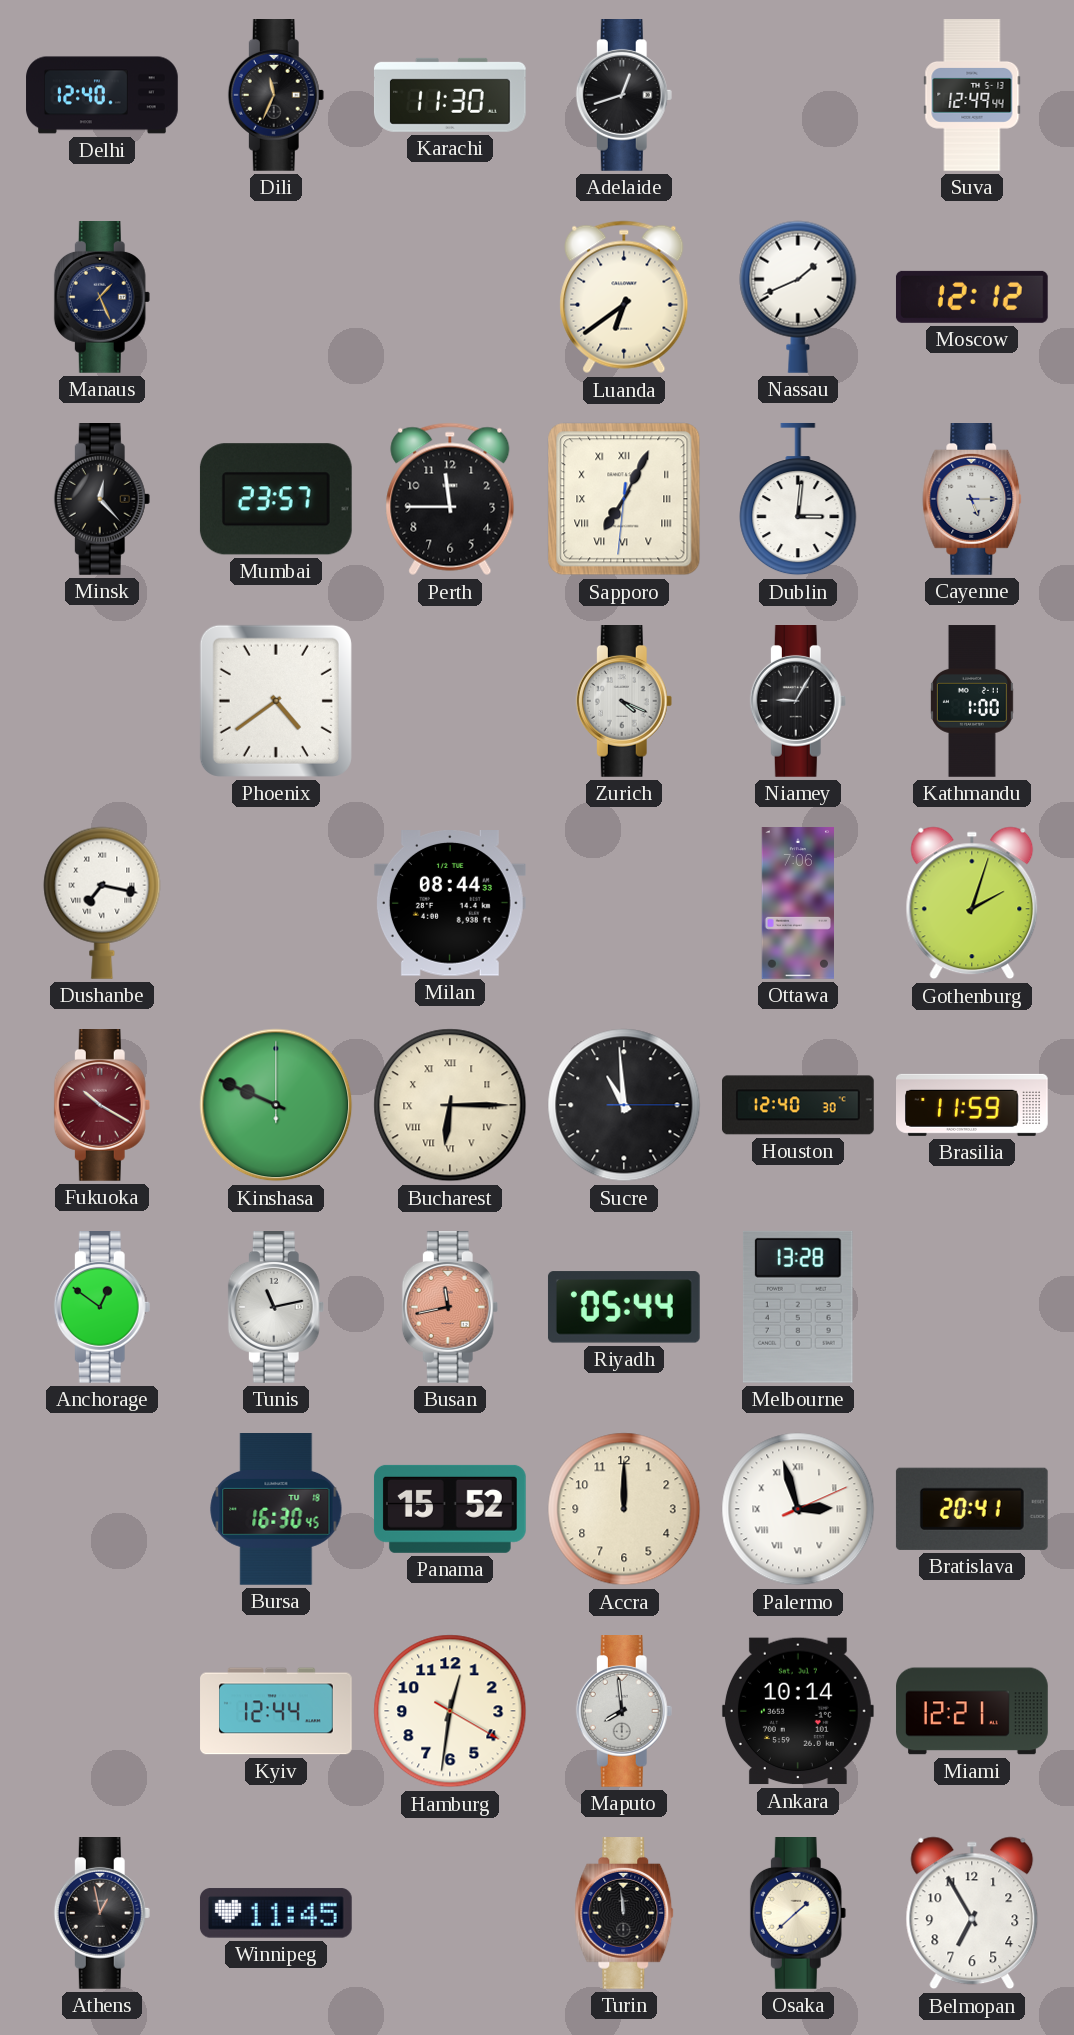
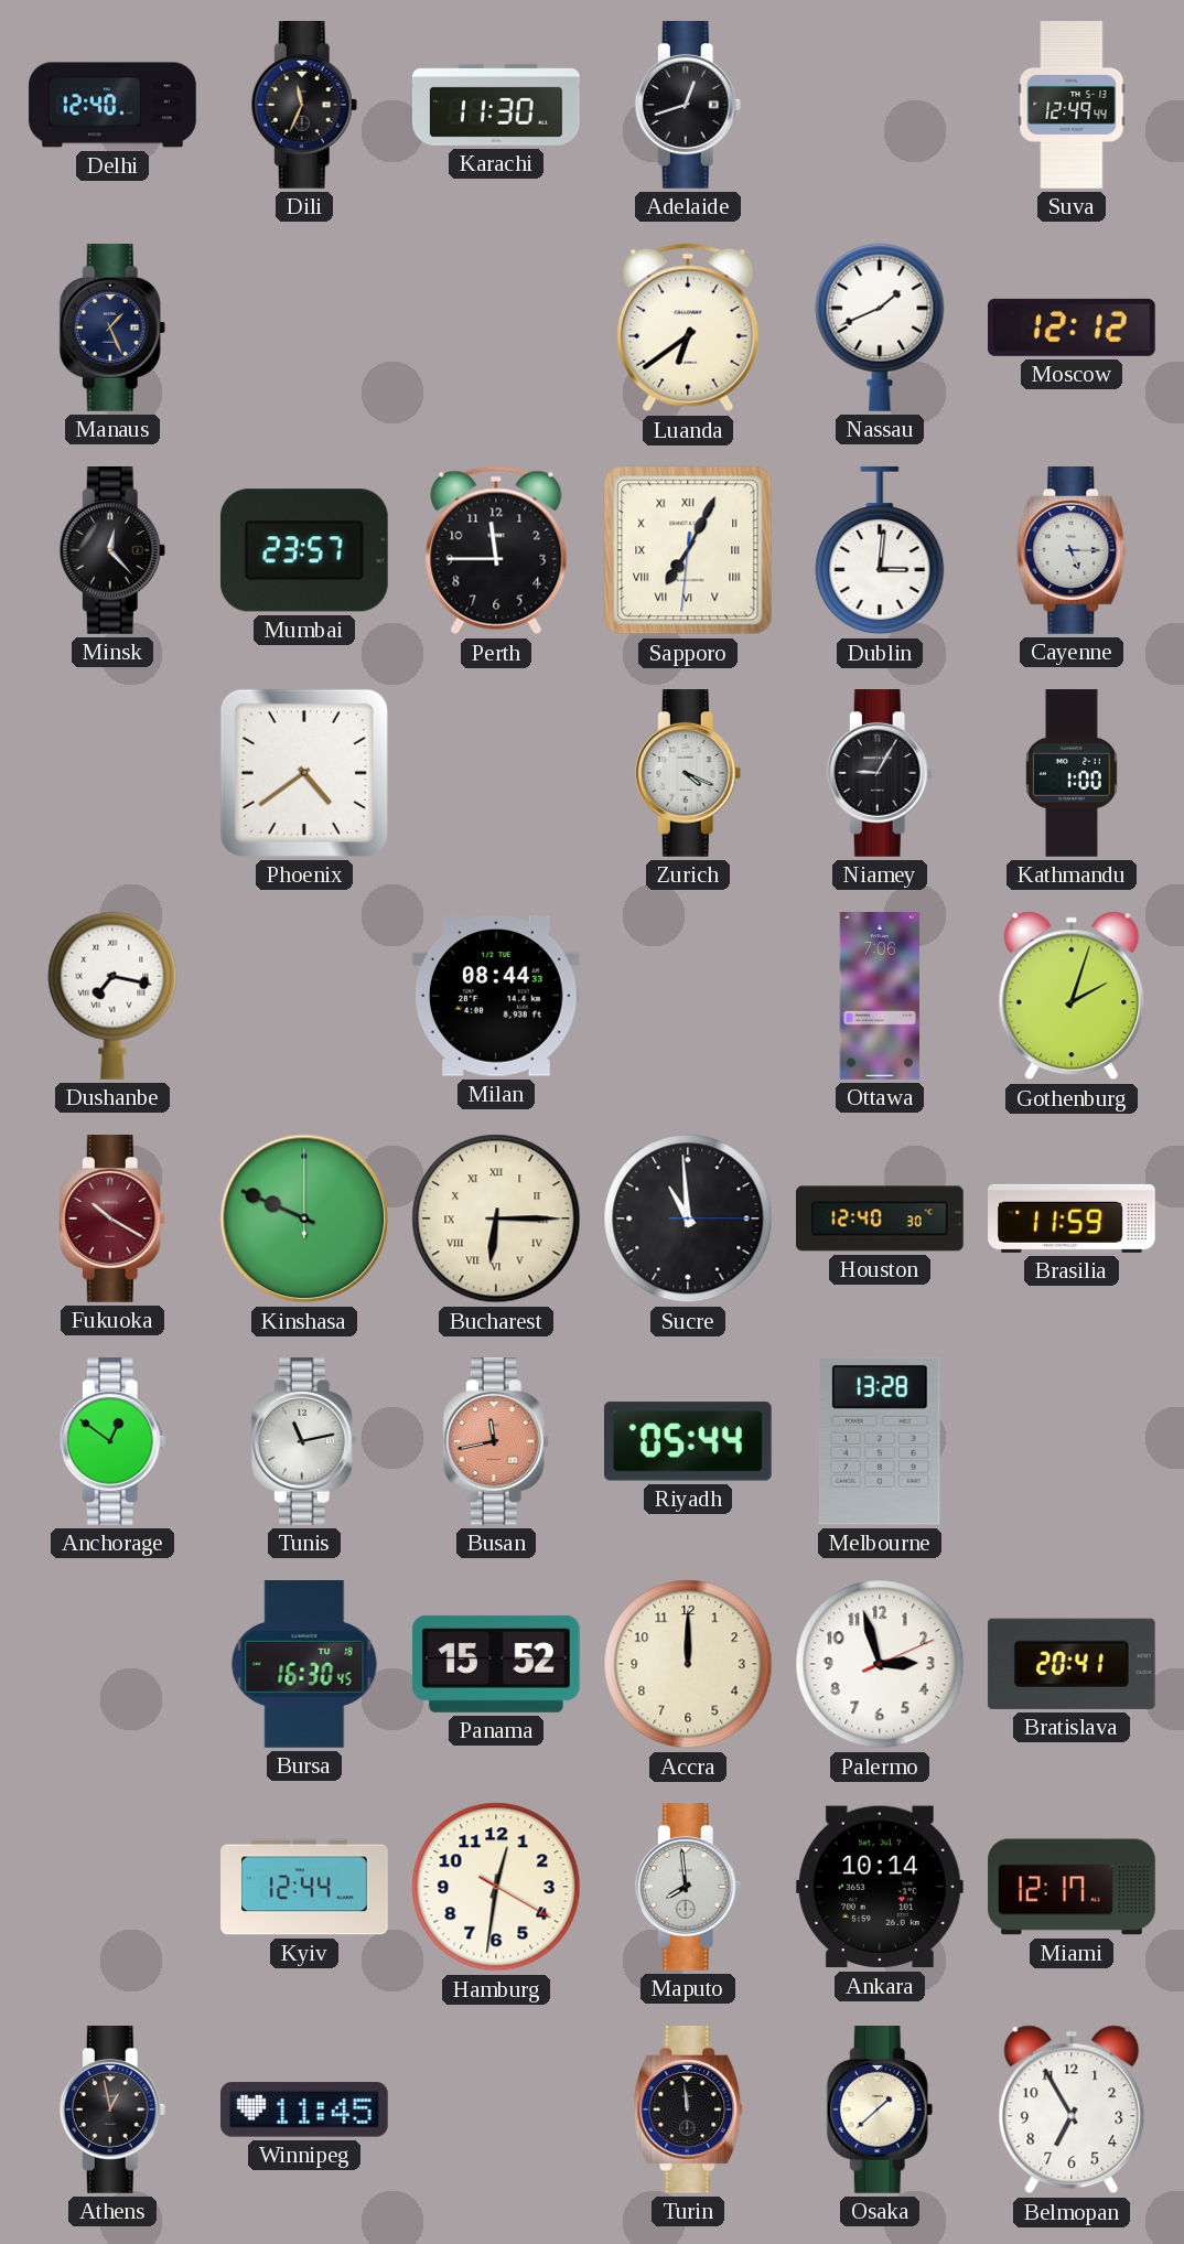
Palermo numerals: Roman -> Arabic (880, 1664)
Miami: 12:21 -> 12:17 (1072, 1887)
